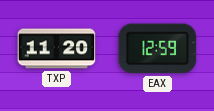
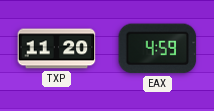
EAX: 12:59 -> 4:59 (158, 49)
